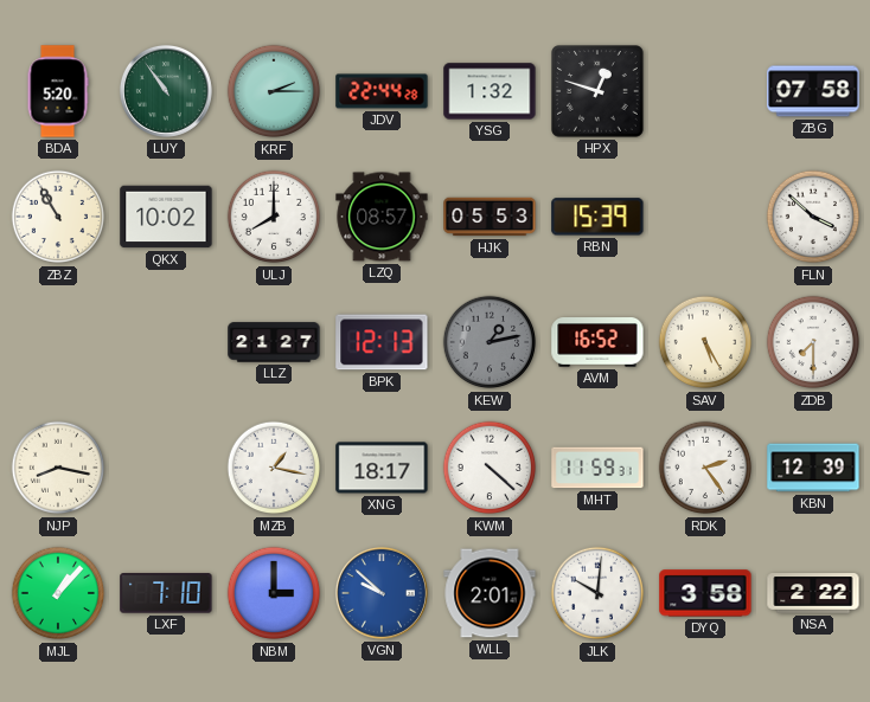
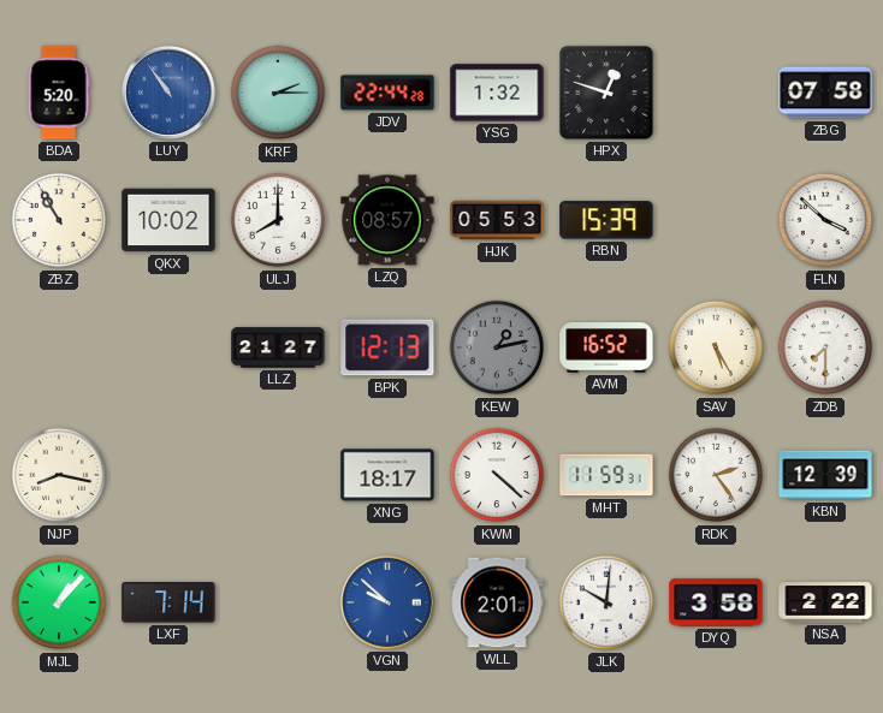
LUY dial: green -> blue (168, 93)
MZB: 1:17 -> none (274, 468)
LXF: 7:10 -> 7:14 (168, 602)
NBM: 3:00 -> none (274, 593)
